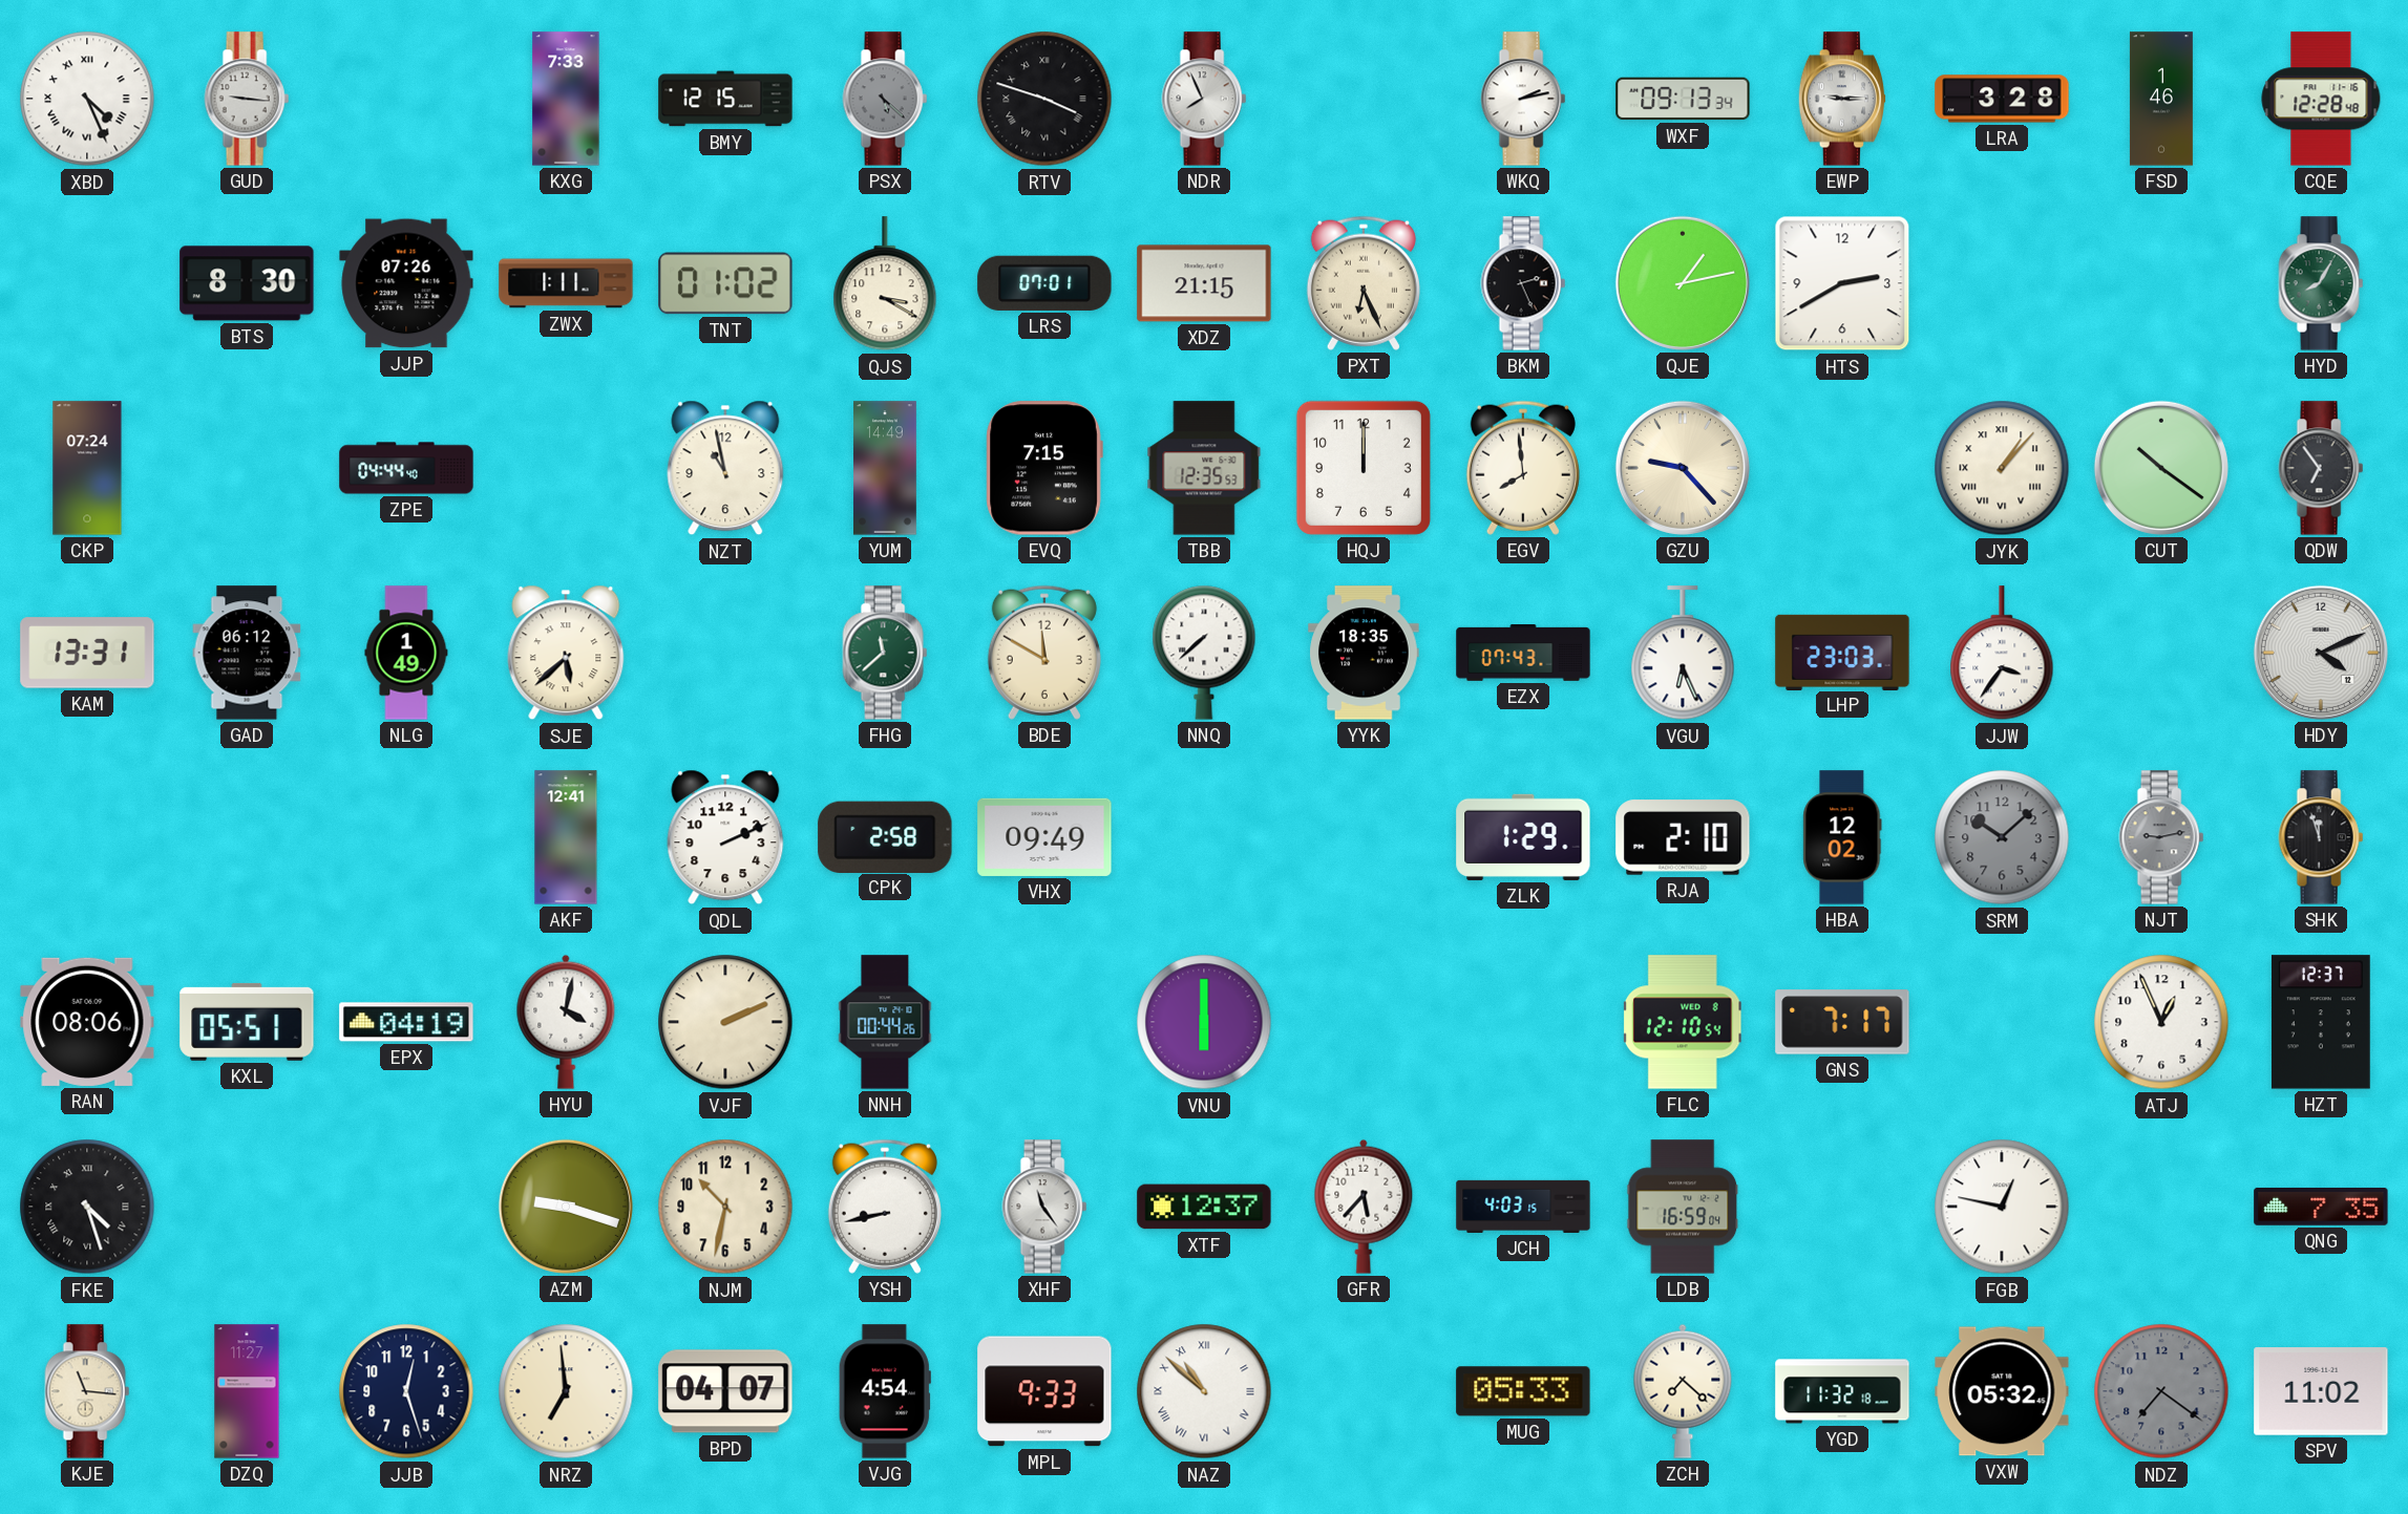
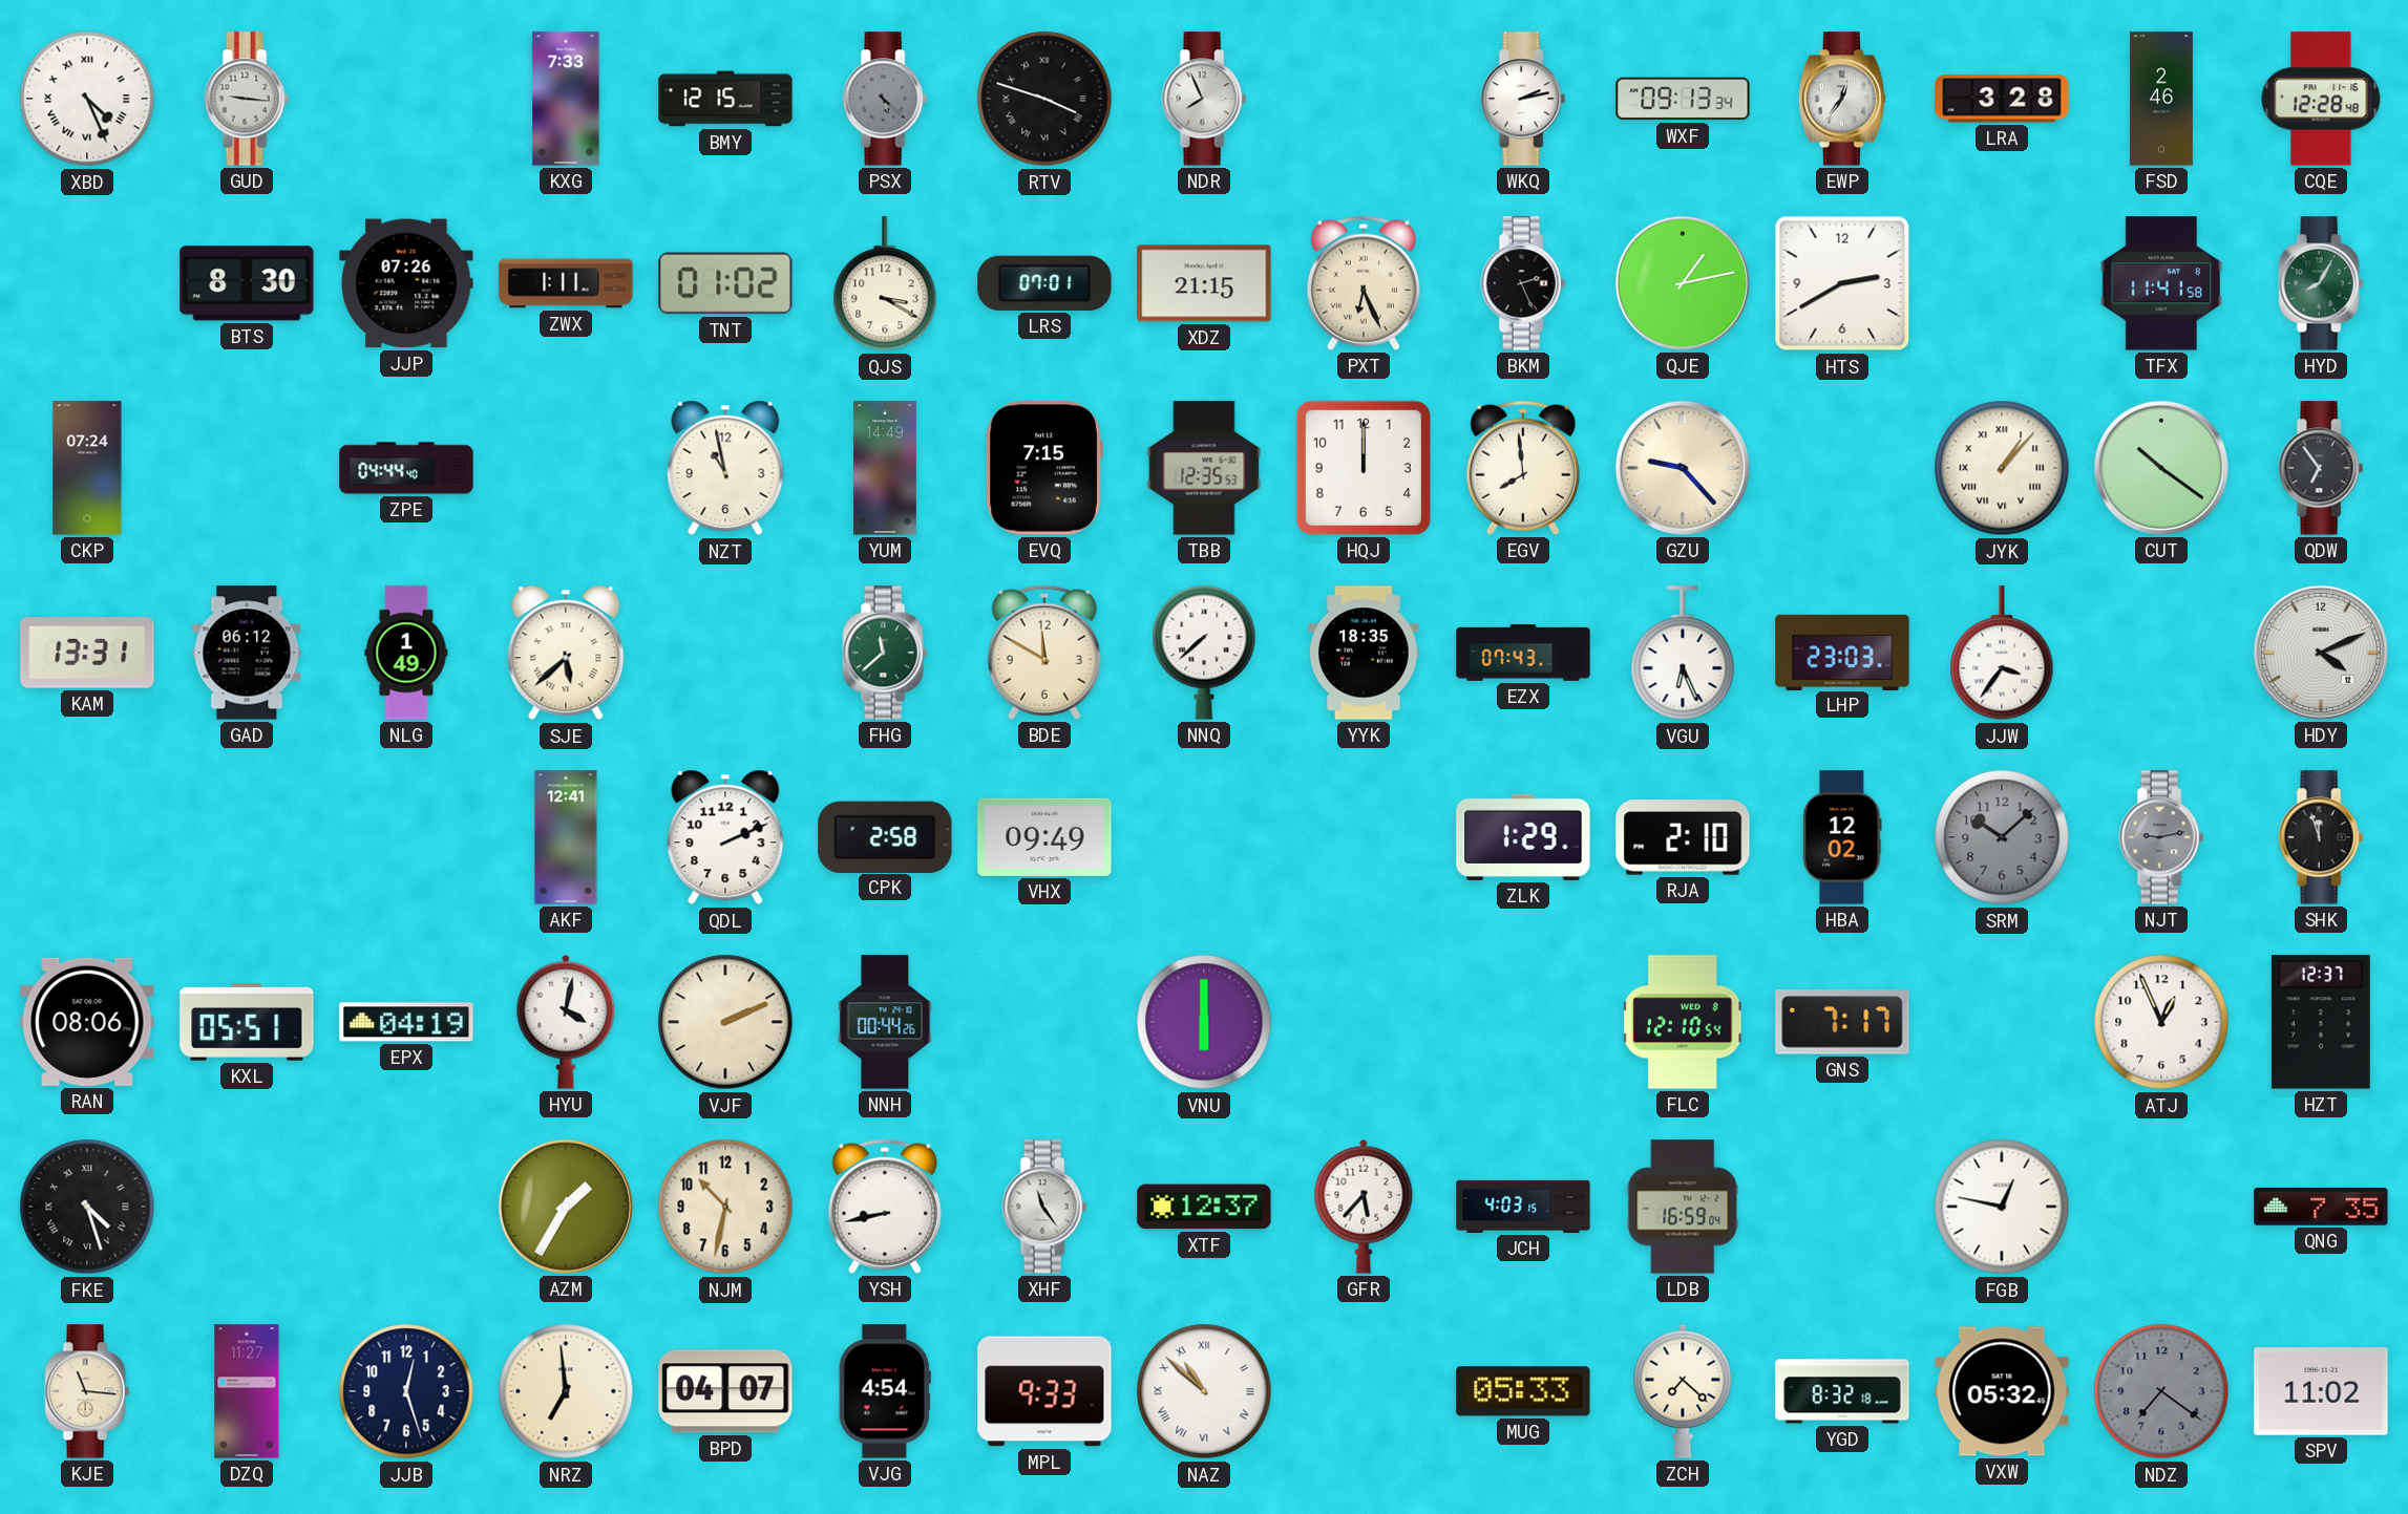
EWP: 9:15 -> 12:36 (1841, 99)
FSD: 1:46 -> 2:46 (2161, 99)
TFX: none -> 11:41 (2160, 283)
AZM: 9:18 -> 1:35 (566, 1207)
YGD: 11:32 -> 8:32 (1842, 1391)
